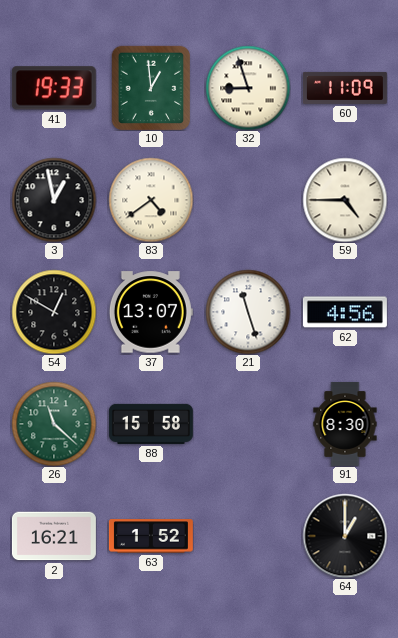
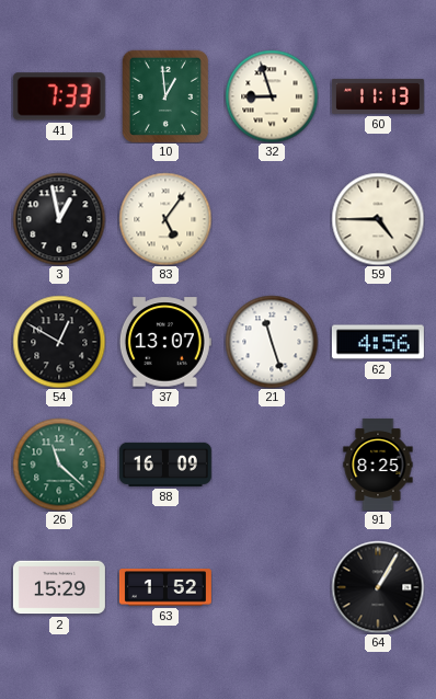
41: 19:33 -> 7:33 (59, 96)
60: 11:09 -> 11:13 (378, 96)
83: 4:39 -> 5:06 (165, 219)
88: 15:58 -> 16:09 (165, 465)
91: 8:30 -> 8:25 (378, 465)
2: 16:21 -> 15:29 (59, 587)
64: 1:00 -> 1:05 (378, 587)
